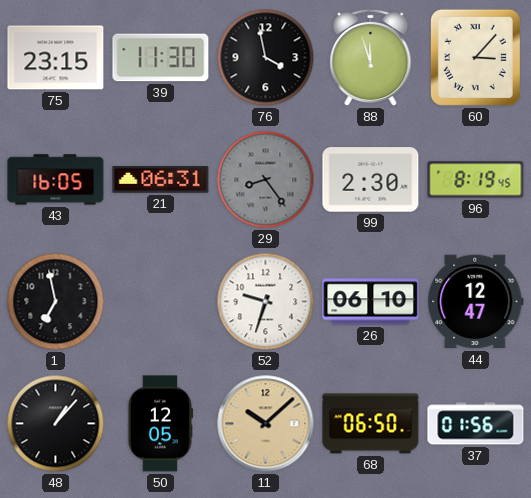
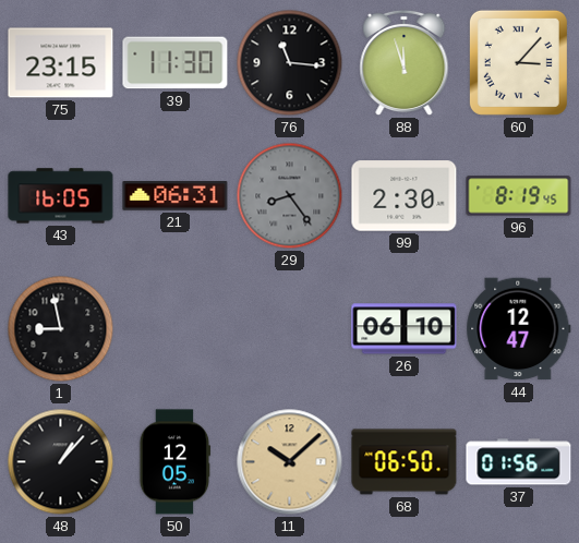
76: 3:58 -> 11:16 (290, 63)
1: 6:58 -> 8:58 (61, 329)
52: 9:33 -> none (266, 302)
